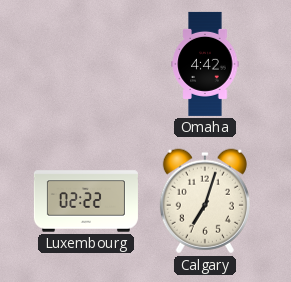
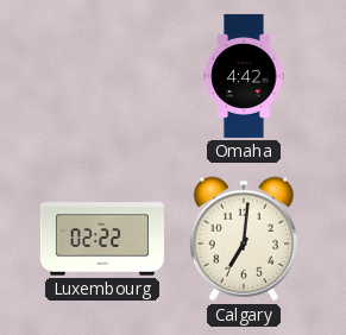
Calgary: 7:03 -> 7:01 (244, 239)
